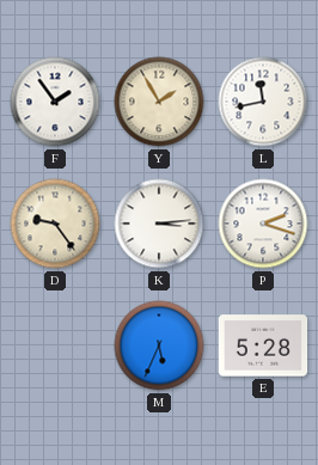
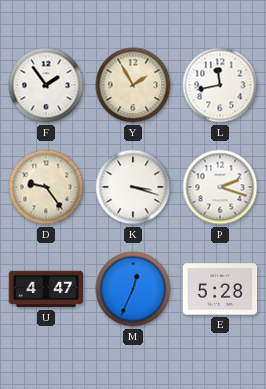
K: 3:14 -> 3:18 (133, 187)
U: none -> 4:47 (46, 289)
M: 5:34 -> 12:34 (133, 289)
